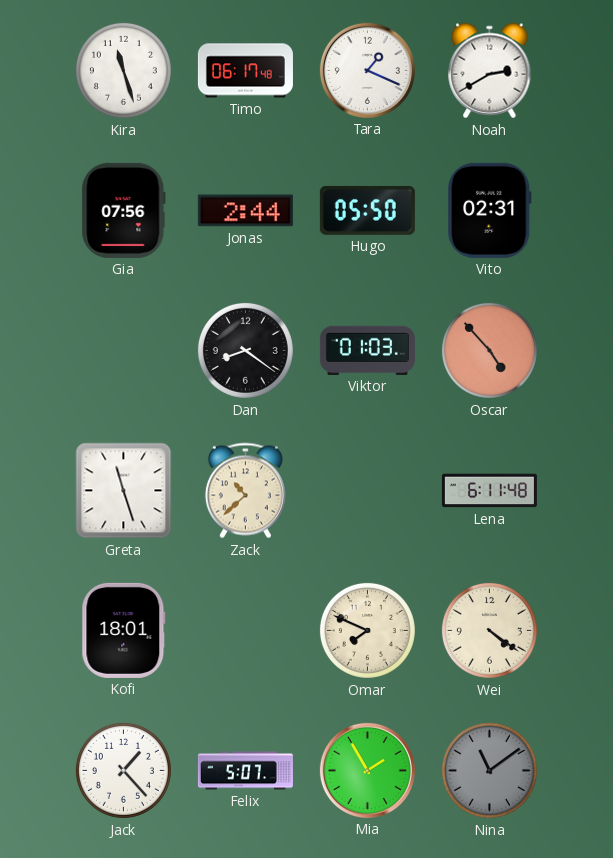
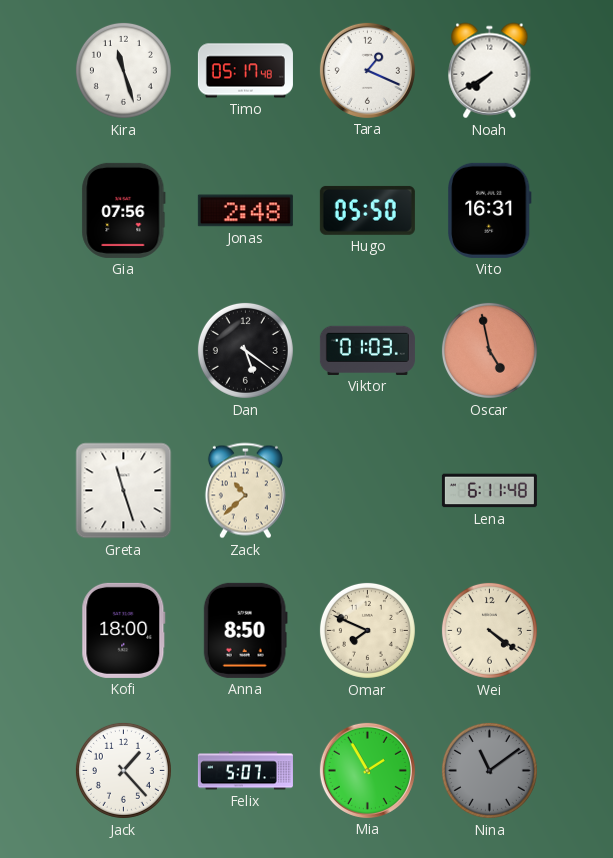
Timo: 06:17 -> 05:17 (245, 71)
Noah: 2:40 -> 7:40 (490, 71)
Jonas: 2:44 -> 2:48 (245, 211)
Vito: 02:31 -> 16:31 (489, 210)
Dan: 8:21 -> 5:21 (245, 350)
Oscar: 4:53 -> 4:58 (489, 350)
Kofi: 18:01 -> 18:00 (124, 630)
Anna: none -> 8:50 (245, 630)
